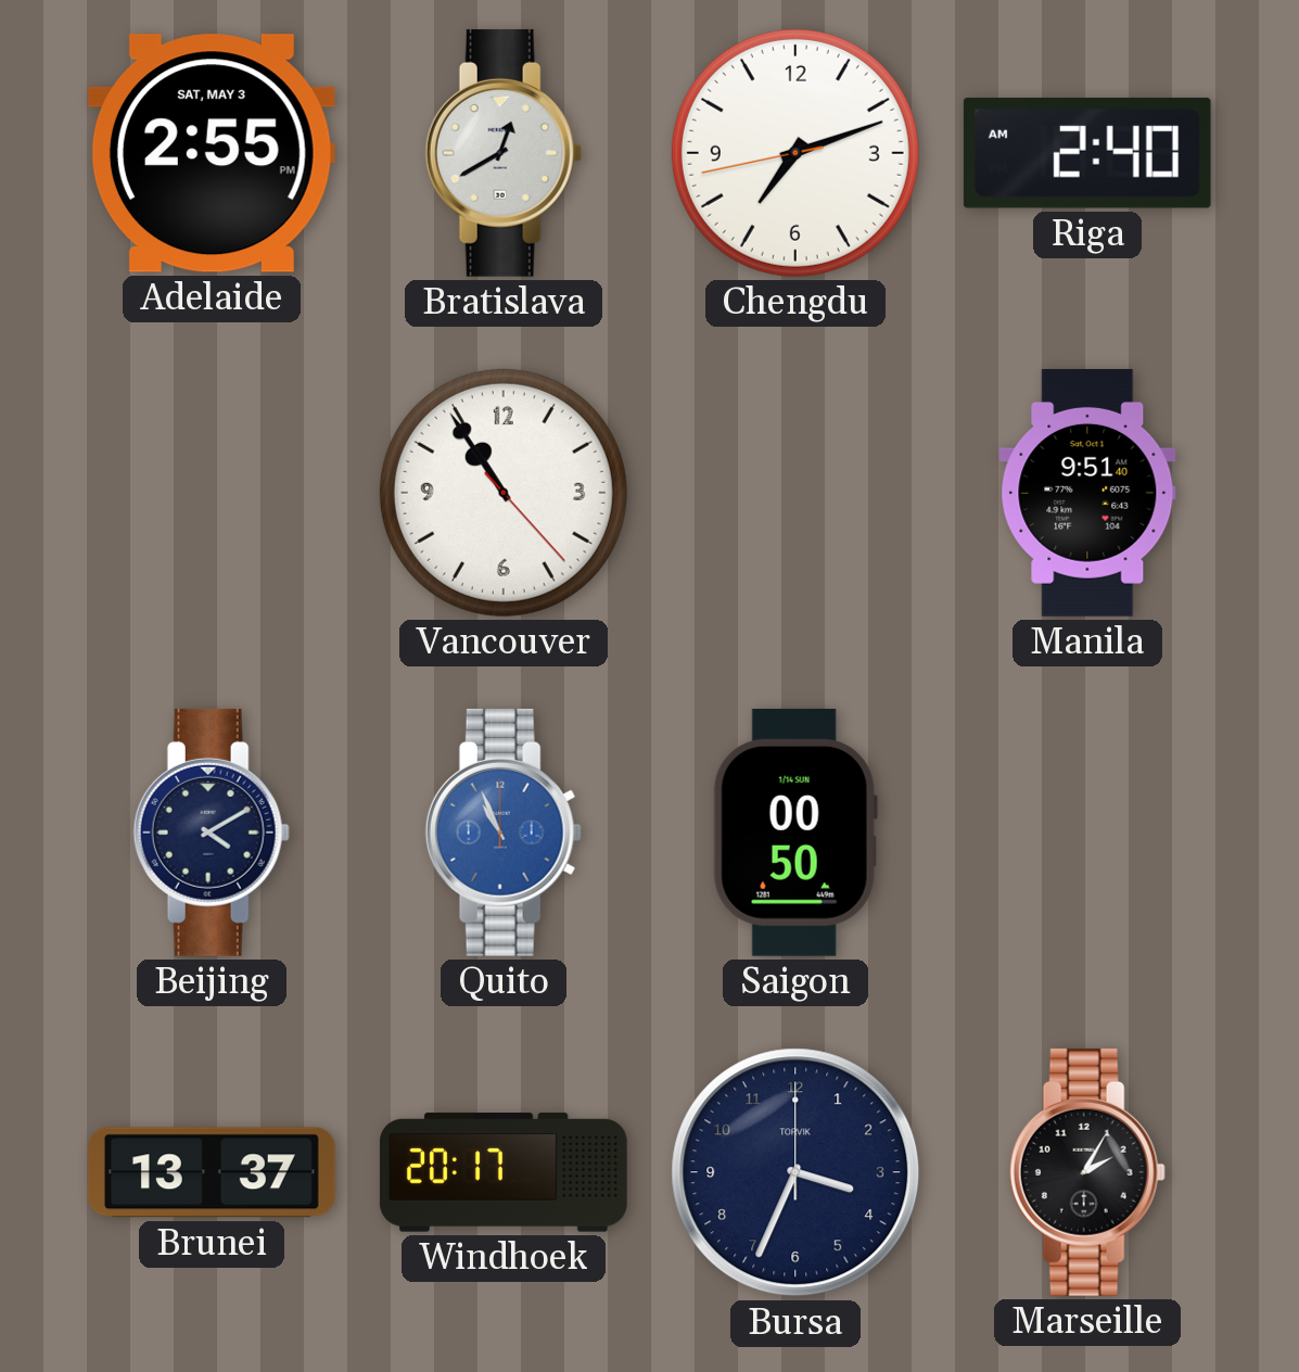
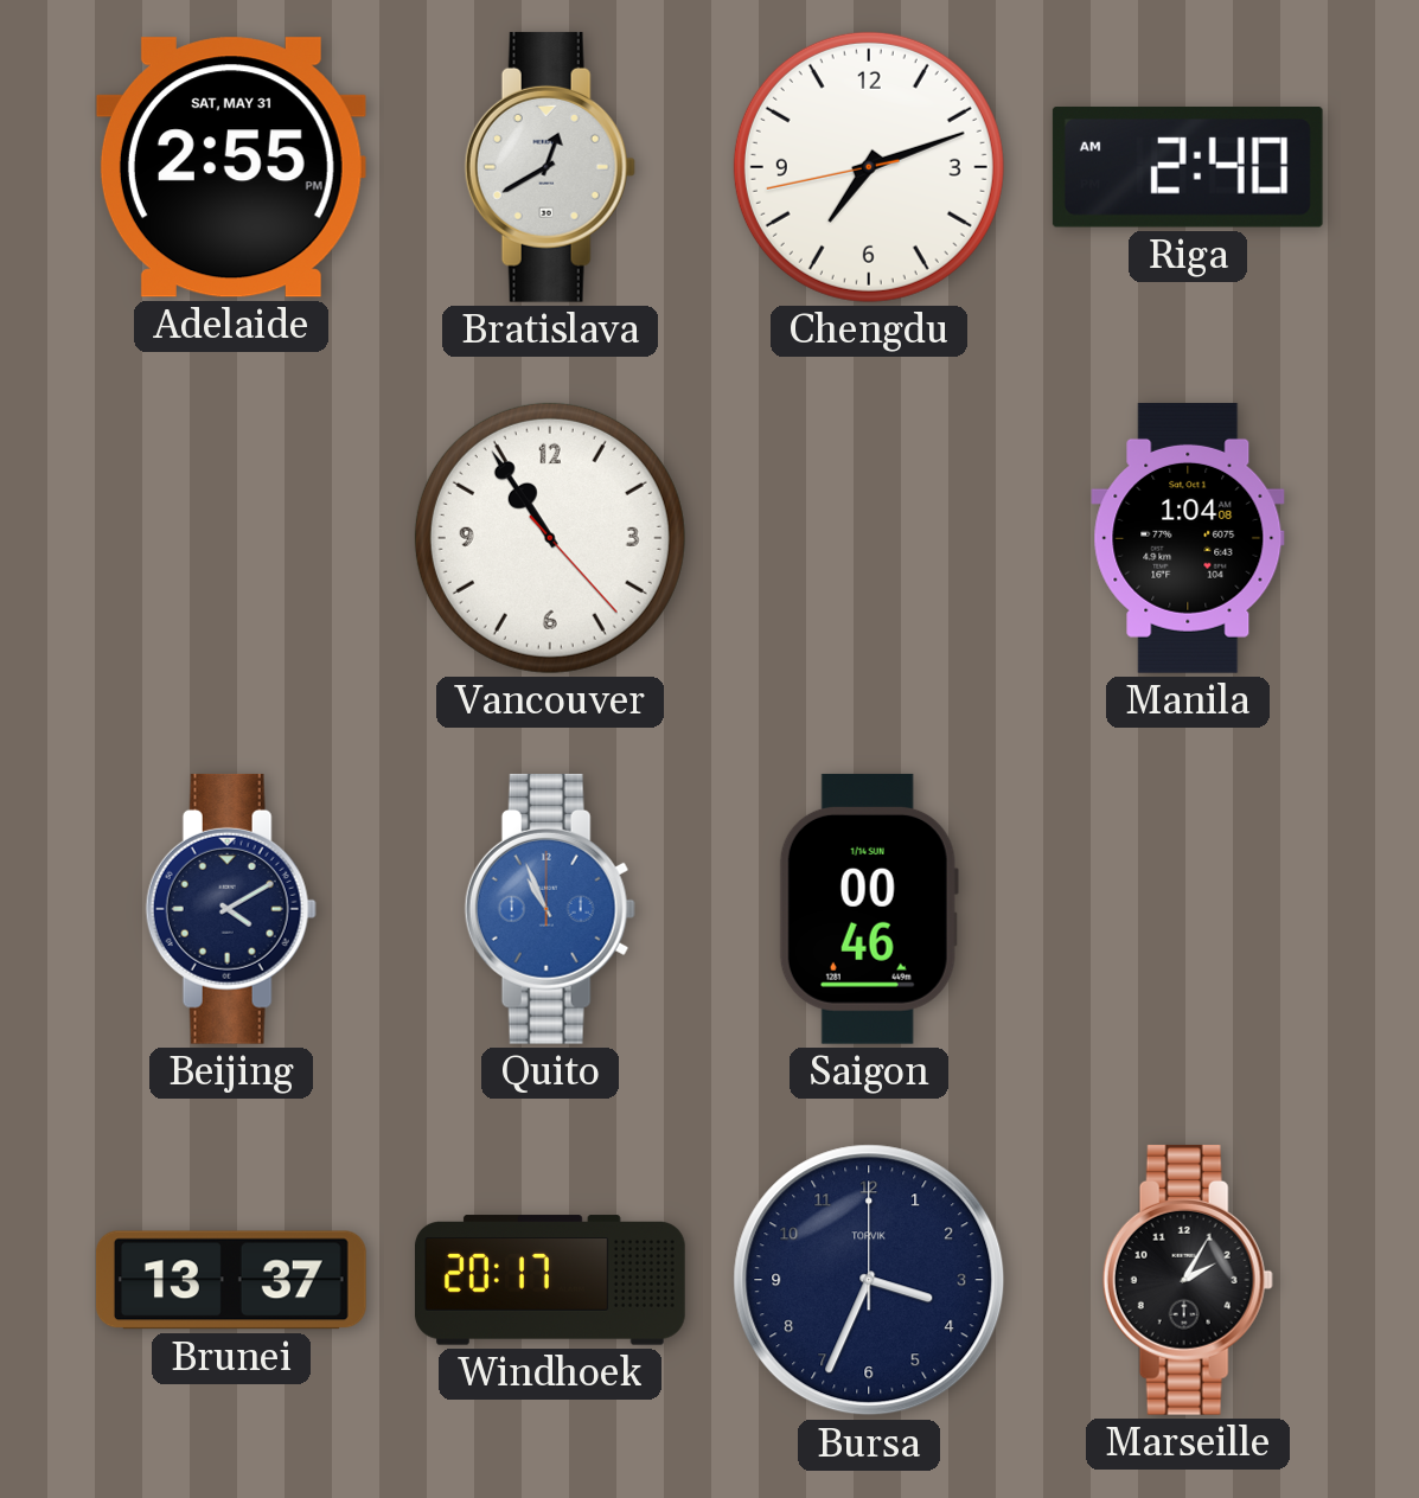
Adelaide date: SAT, MAY 3 -> SAT, MAY 31 (231, 167)
Manila: 9:51 -> 1:04 (1188, 538)
Saigon: 00:50 -> 00:46 (869, 909)
